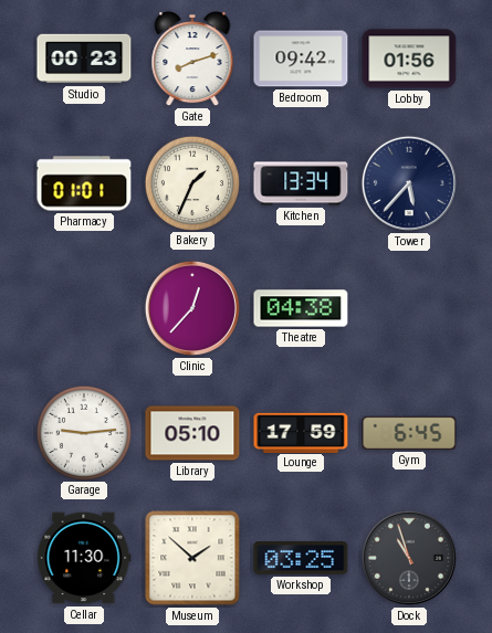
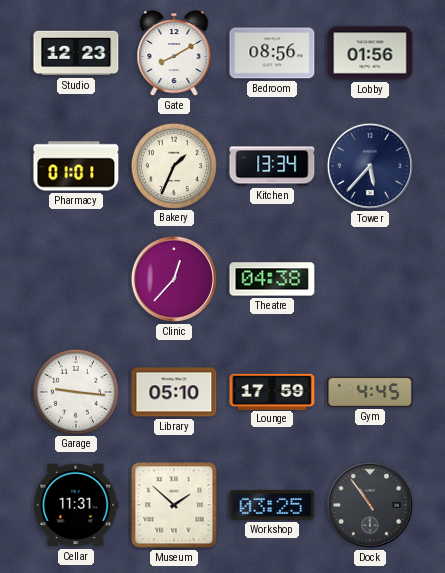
Studio: 00:23 -> 12:23 (76, 53)
Gate: 8:12 -> 8:10 (174, 53)
Bedroom: 09:42 -> 08:56 (272, 53)
Garage: 9:14 -> 9:16 (75, 391)
Gym: 6:45 -> 4:45 (370, 392)
Cellar: 11:30 -> 11:31 (76, 505)
Dock: 10:57 -> 10:54 (370, 505)
